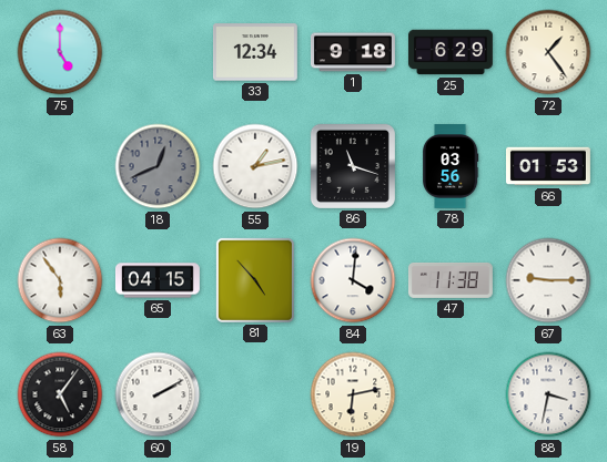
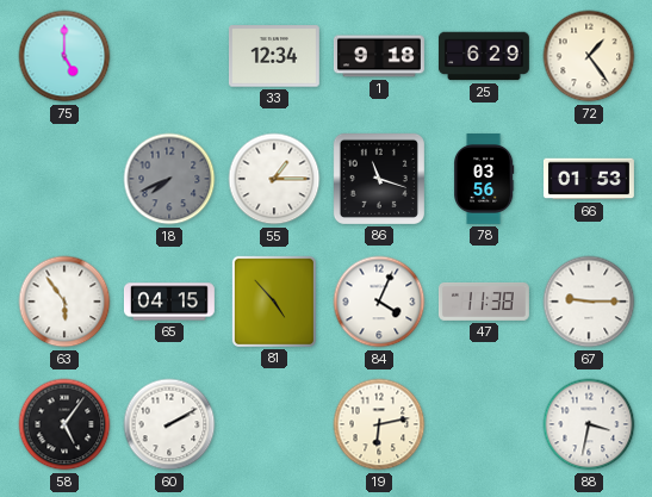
18: 12:41 -> 7:41 (169, 179)
55: 1:13 -> 1:15 (274, 179)
84: 4:01 -> 4:04 (379, 302)
